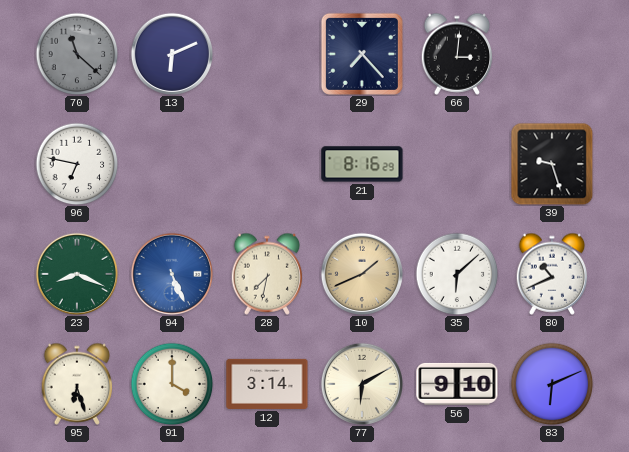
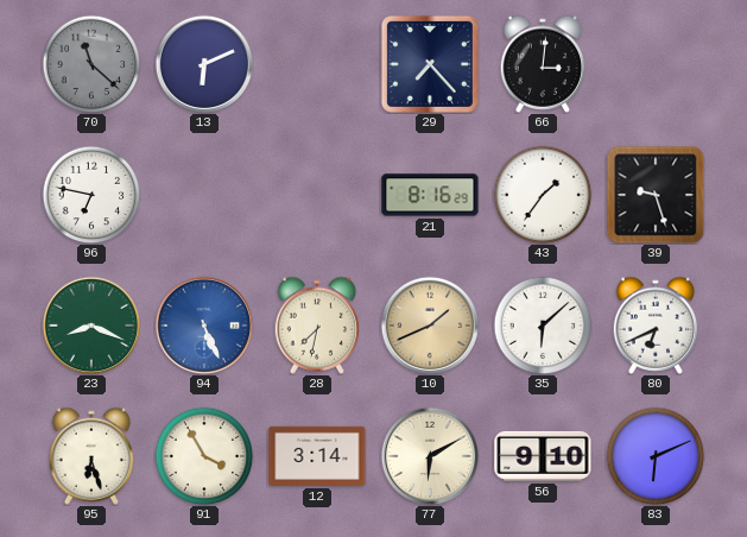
43: none -> 1:36 (543, 195)
80: 10:41 -> 6:41 (656, 326)
91: 4:00 -> 3:55 (204, 456)
